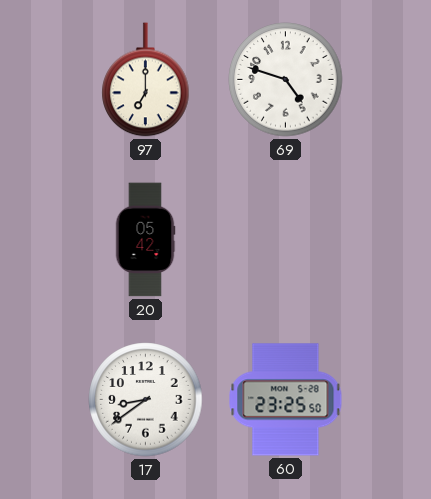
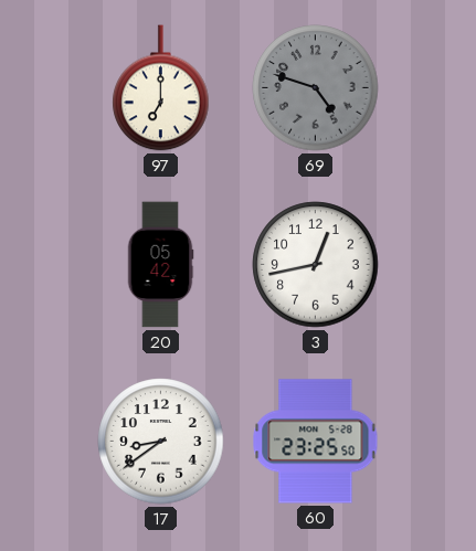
69 dial: white -> grey (316, 88)
3: none -> 12:43 (316, 265)
